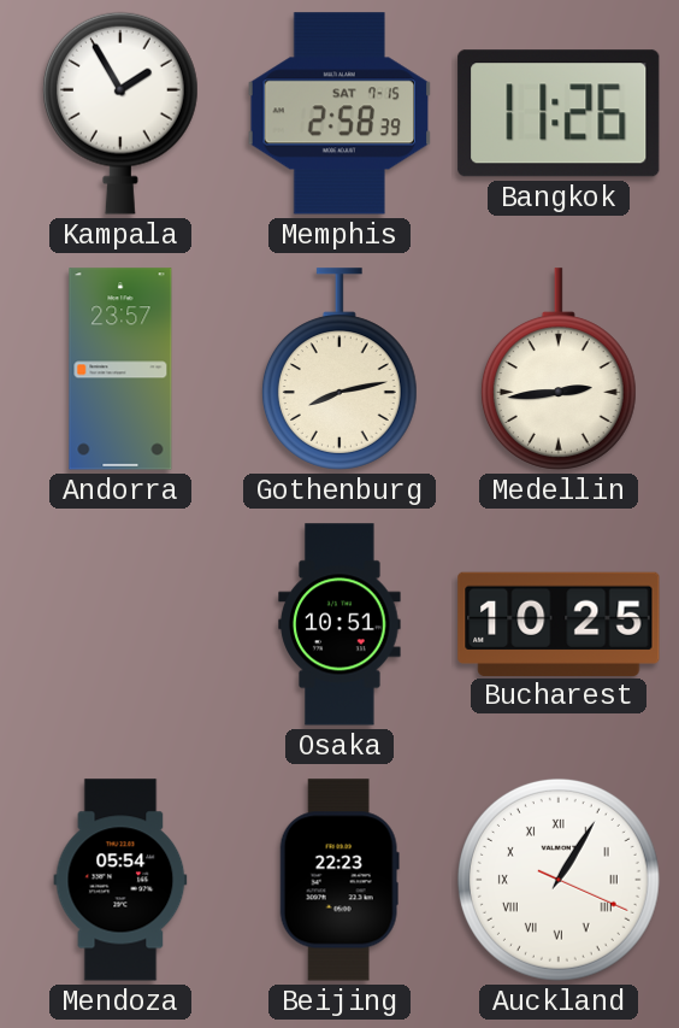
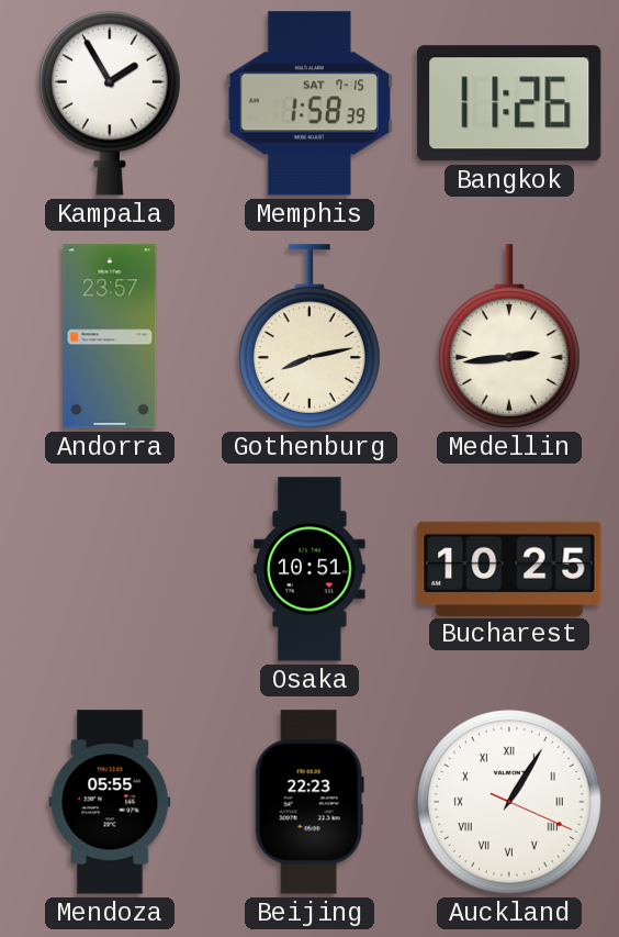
Memphis: 2:58 -> 1:58 (309, 103)
Mendoza: 05:54 -> 05:55 (110, 802)
